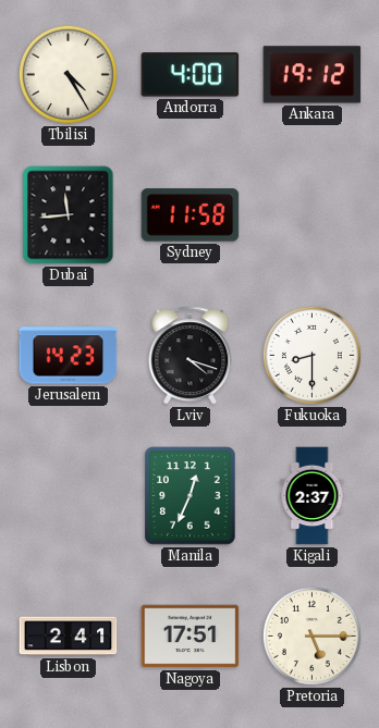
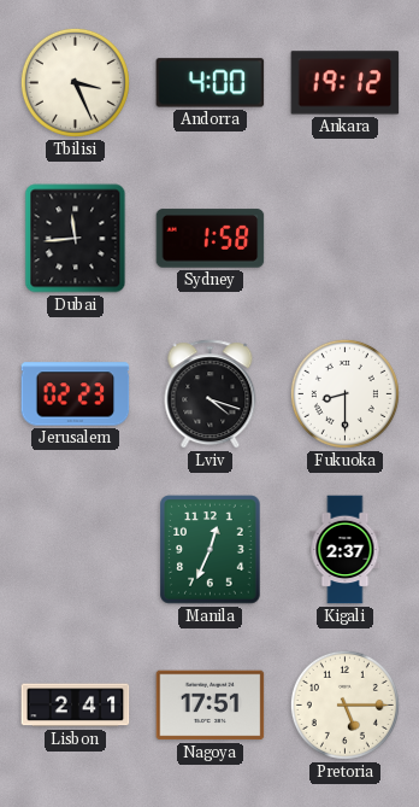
Tbilisi: 4:25 -> 3:26 (75, 82)
Sydney: 11:58 -> 1:58 (211, 239)
Jerusalem: 14:23 -> 02:23 (76, 394)
